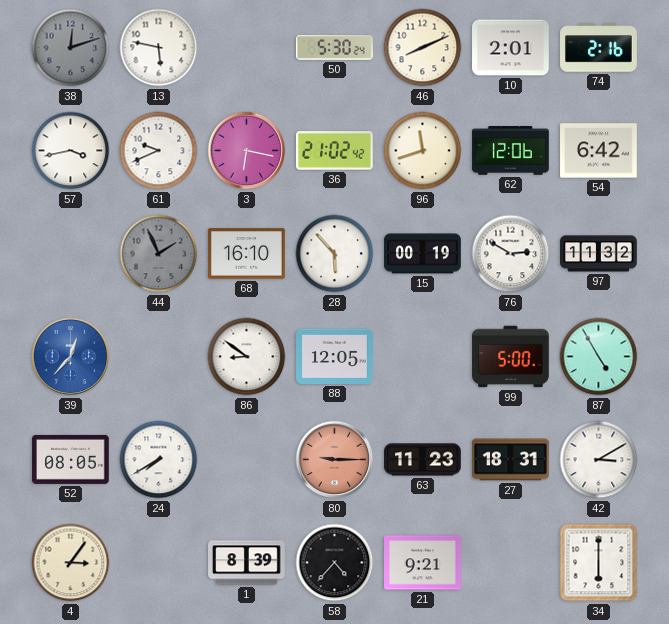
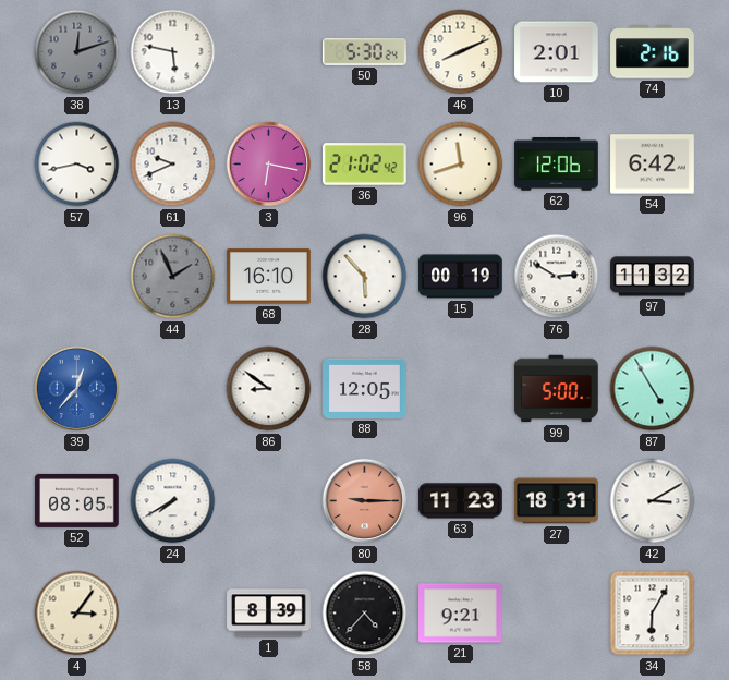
34: 6:00 -> 6:05 (653, 614)
